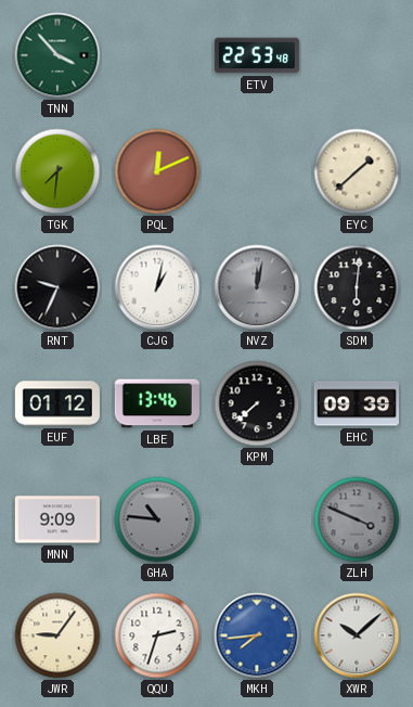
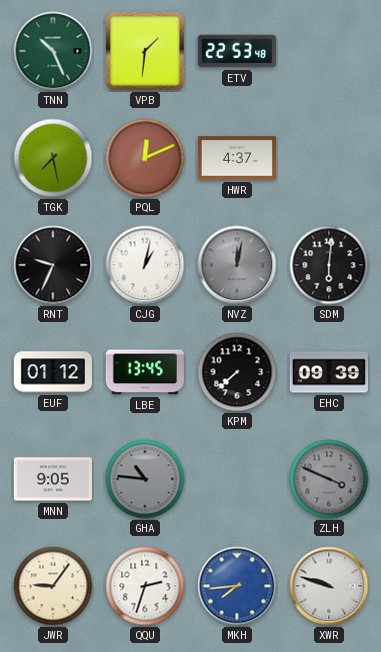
TNN: 3:53 -> 10:26 (53, 51)
VPB: none -> 1:31 (145, 51)
TGK: 7:31 -> 7:28 (53, 158)
HWR: none -> 4:37 (237, 158)
EYC: 1:38 -> none (357, 171)
LBE: 13:46 -> 13:45 (145, 372)
MNN: 9:09 -> 9:05 (53, 479)
XWR: 10:08 -> 9:48 (329, 586)
